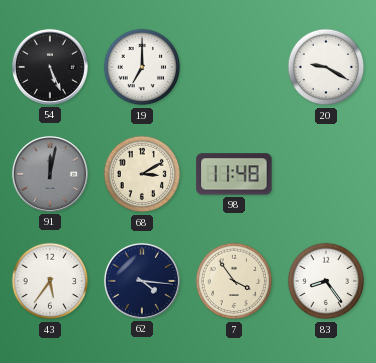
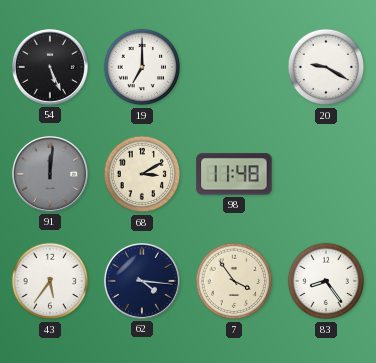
91: 12:02 -> 12:01 (50, 174)
